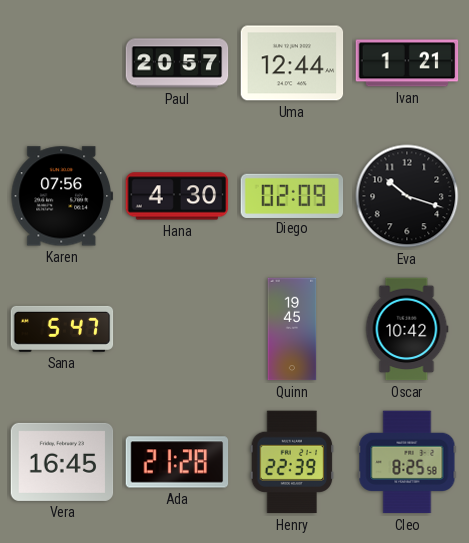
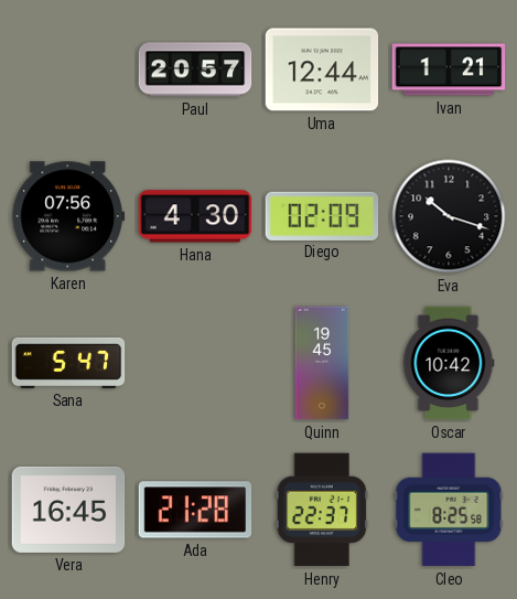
Henry: 22:39 -> 22:37 (322, 510)
